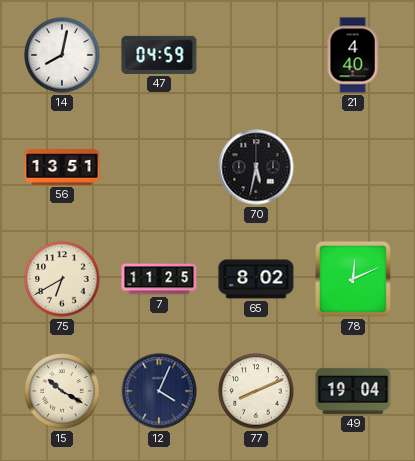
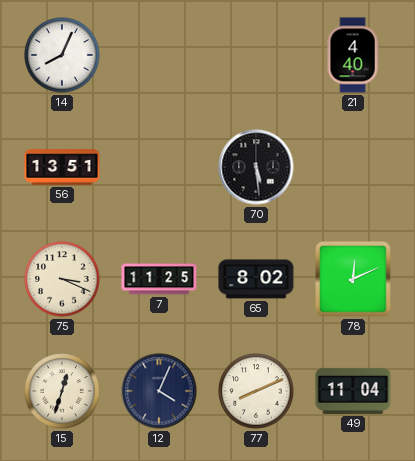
14: 8:02 -> 8:04 (62, 55)
47: 04:59 -> none (159, 55)
70: 5:32 -> 5:29 (256, 167)
75: 6:40 -> 3:19 (62, 279)
15: 10:20 -> 12:33 (62, 391)
49: 19:04 -> 11:04 (353, 391)
